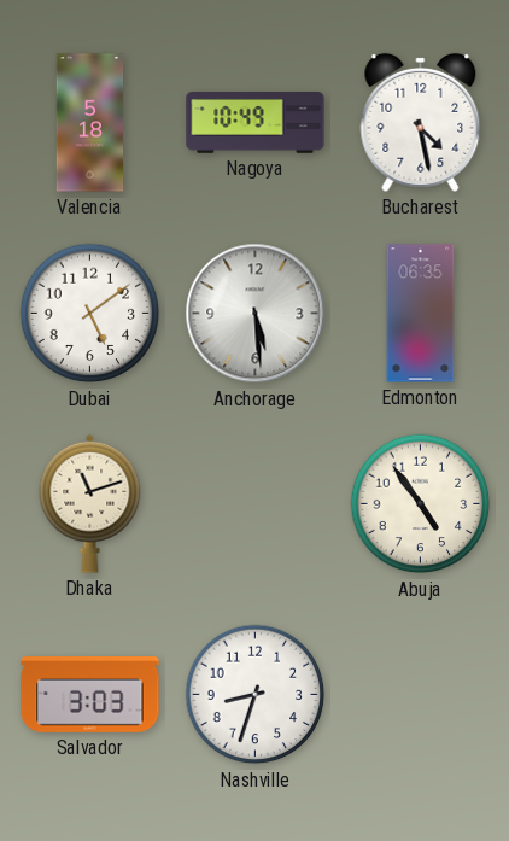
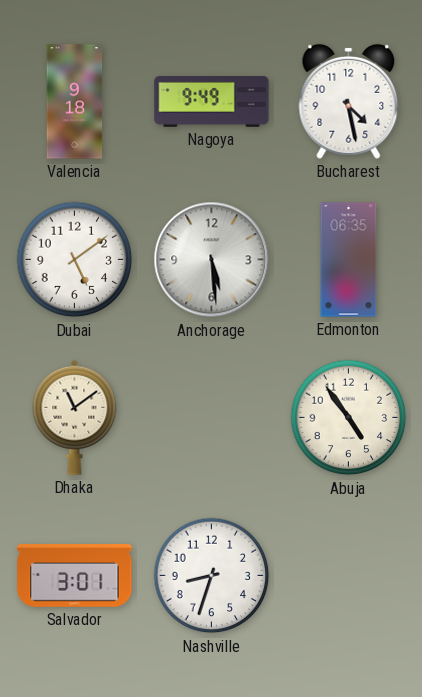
Valencia: 5:18 -> 9:18 (75, 102)
Nagoya: 10:49 -> 9:49 (212, 102)
Dhaka: 11:12 -> 11:09 (75, 417)
Salvador: 3:03 -> 3:01 (75, 576)
